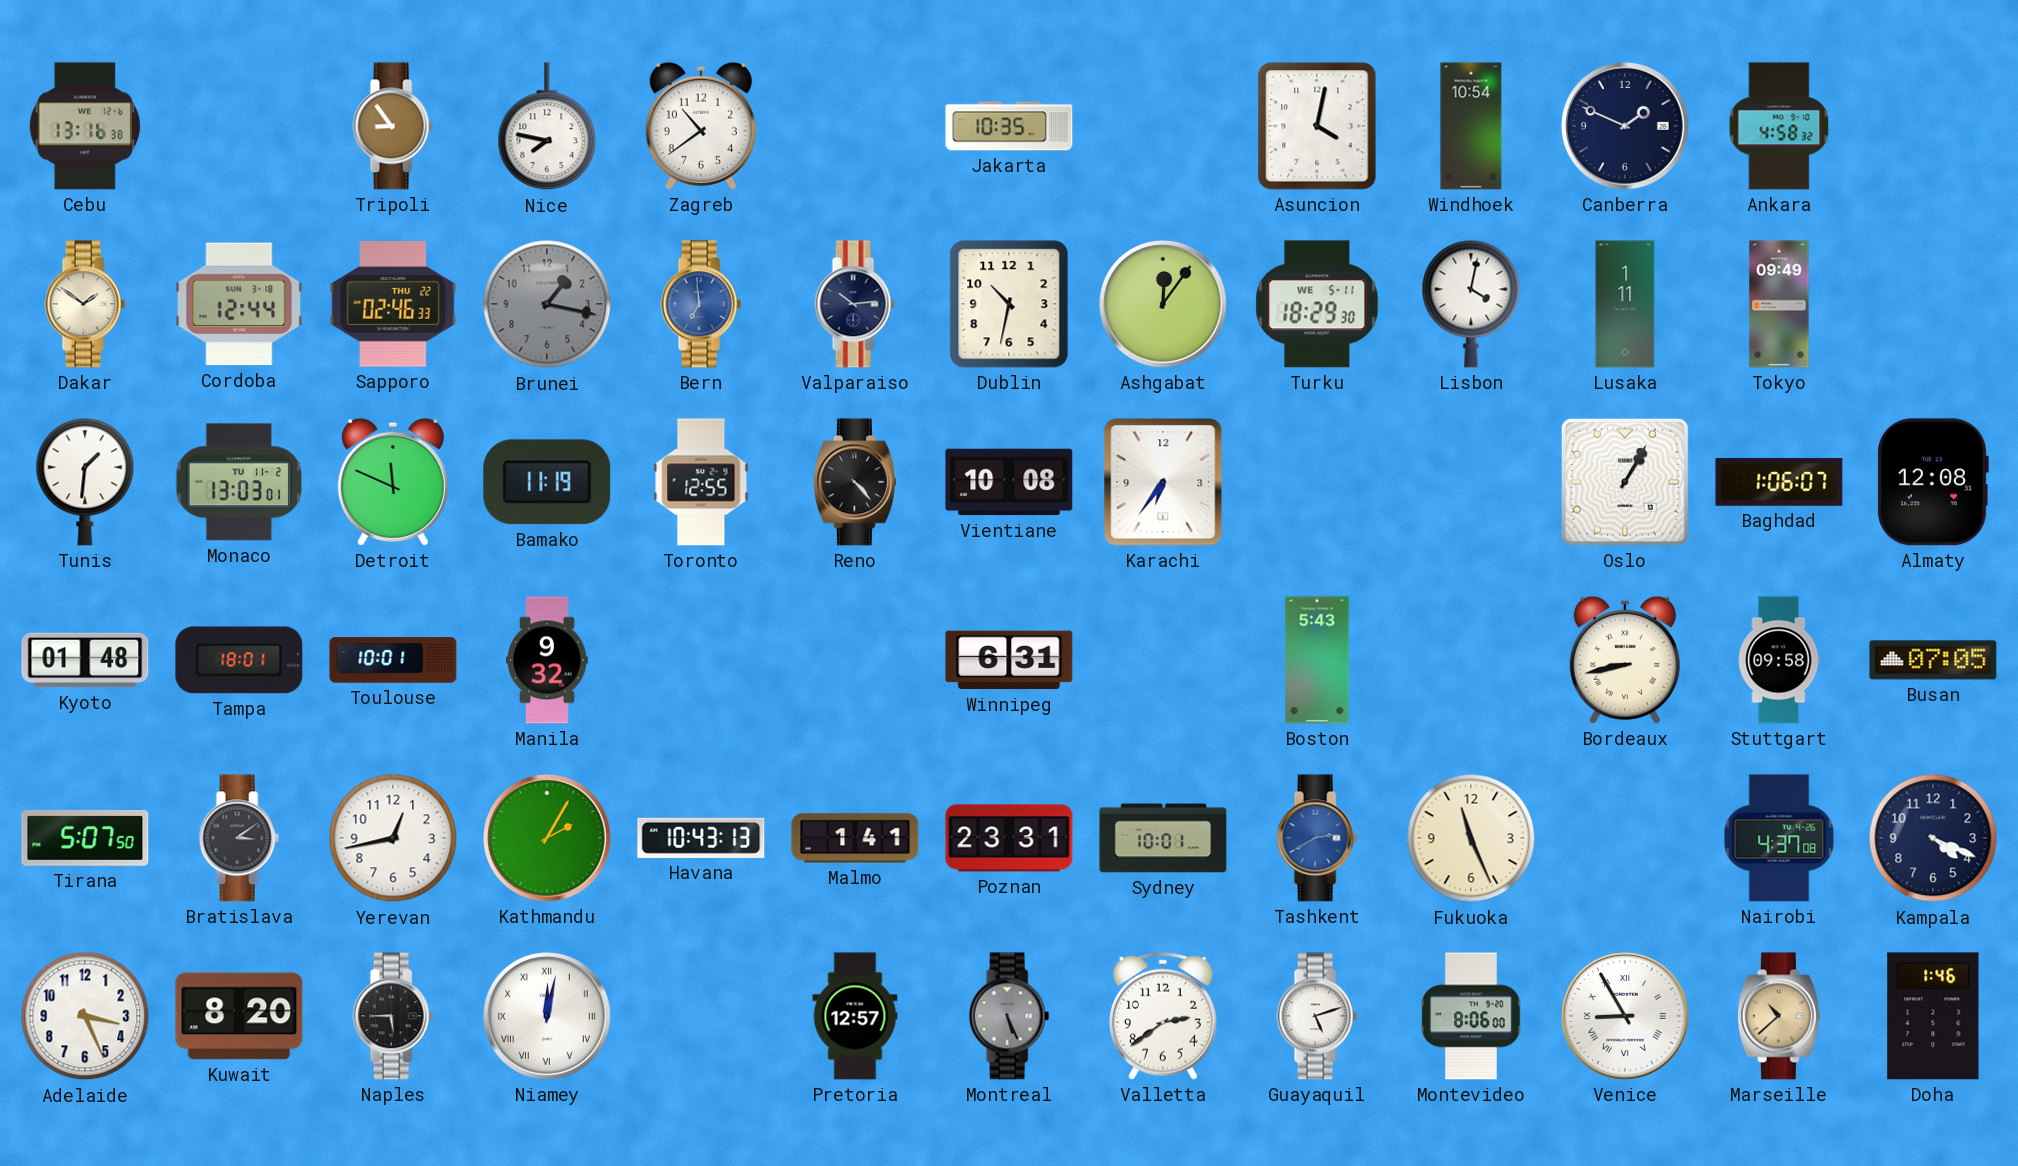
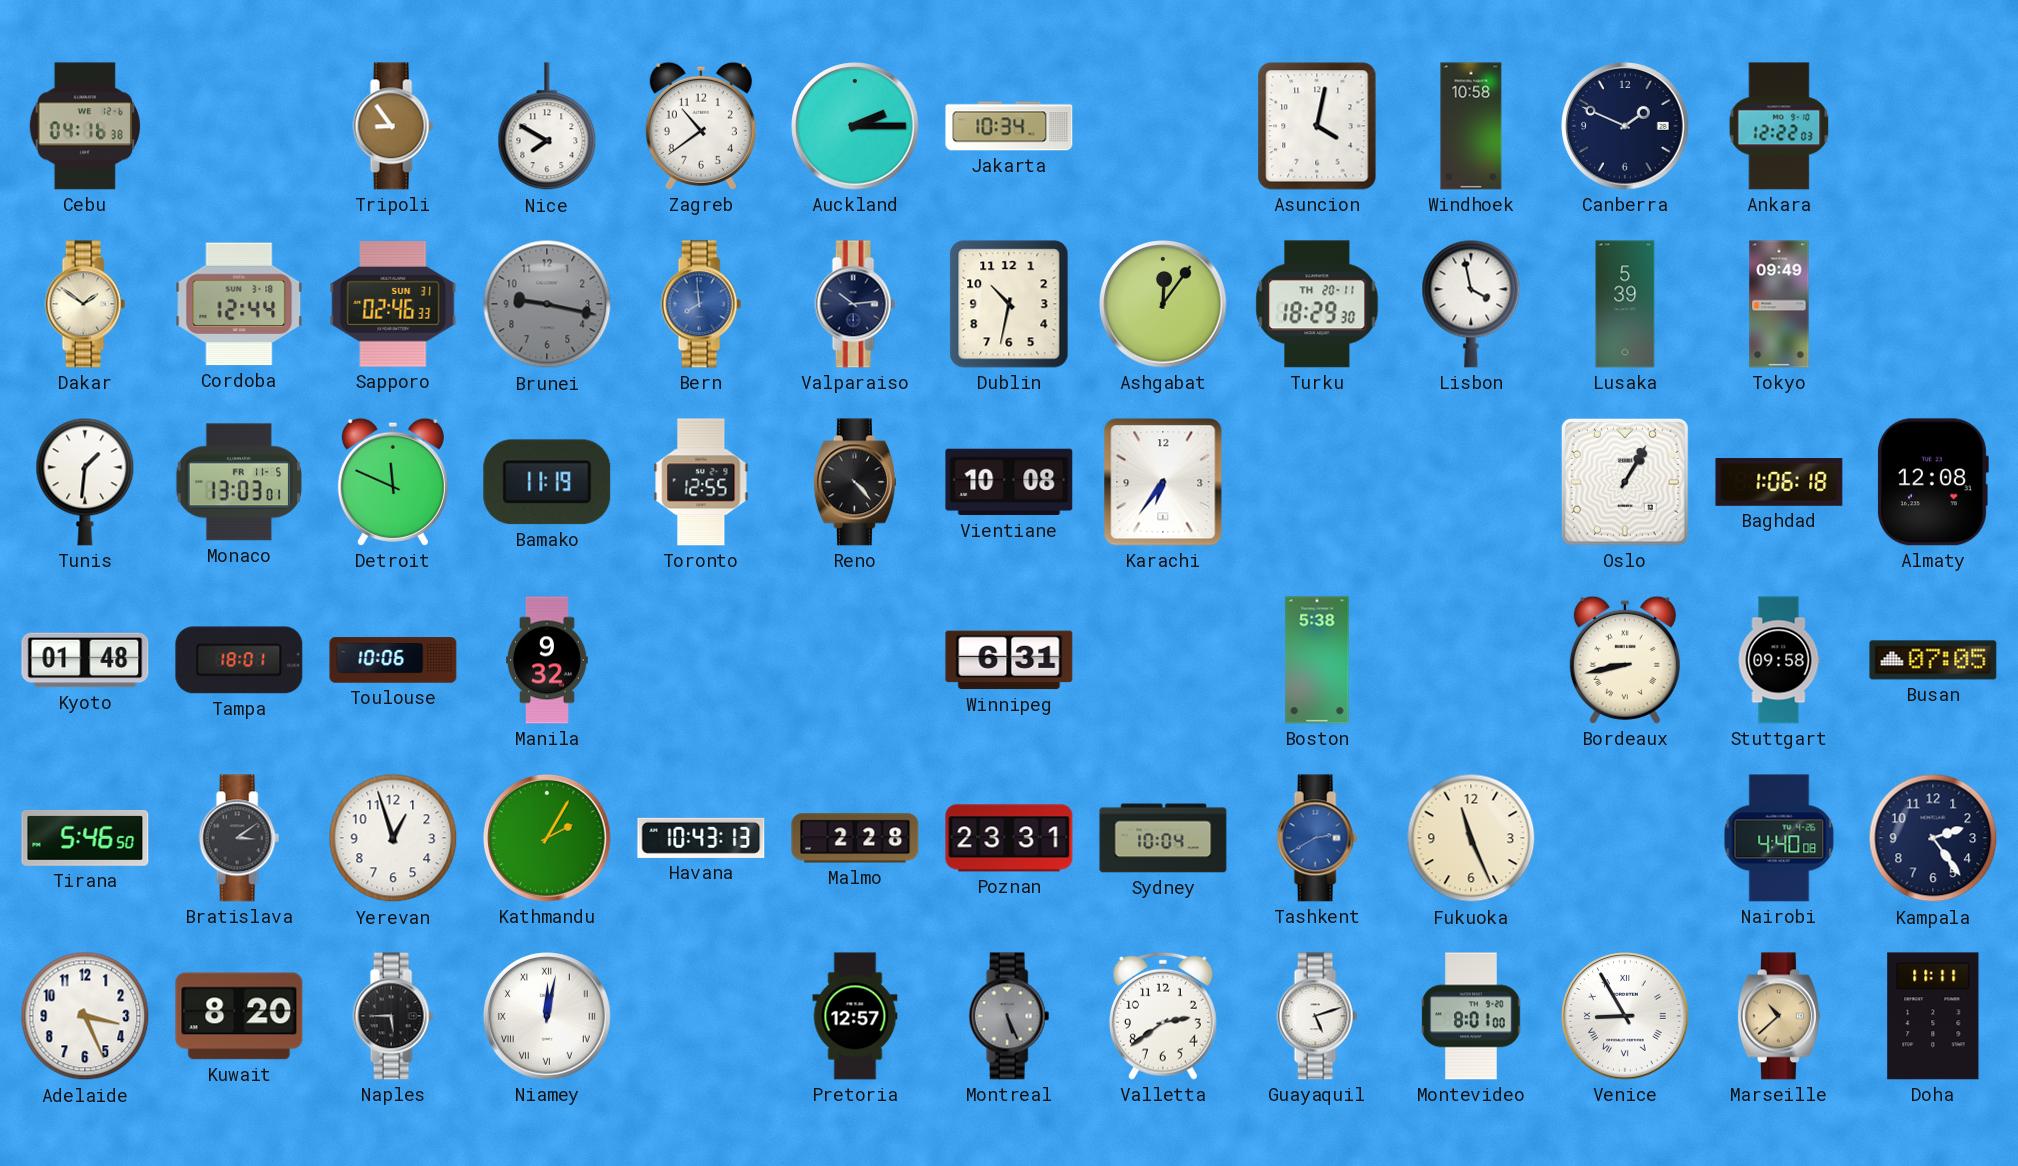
Cebu: 13:16 -> 04:16 (85, 126)
Nice: 7:47 -> 7:50 (547, 127)
Auckland: none -> 2:15 (855, 126)
Jakarta: 10:35 -> 10:34 (1009, 126)
Windhoek: 10:54 -> 10:58 (1471, 126)
Ankara: 4:58 -> 12:22 (1779, 126)
Sapporo date: THU 22 -> SUN 31 (393, 304)
Brunei: 1:17 -> 9:17 (547, 304)
Bern: 6:59 -> 7:59 (701, 304)
Turku date: WE 5-11 -> TH 20-11 (1317, 304)
Lisbon: 4:02 -> 3:58 (1471, 304)
Lusaka: 1:11 -> 5:39 (1625, 304)
Monaco date: TU 11-2 -> FR 11-5 (239, 482)
Baghdad: 1:06:07 -> 1:06:18 (1779, 482)
Toulouse: 10:01 -> 10:06 (393, 660)
Boston: 5:43 -> 5:38 (1317, 660)
Tirana: 5:07 -> 5:46 (85, 838)
Yerevan: 12:43 -> 12:57 (393, 838)
Malmo: 1:41 -> 2:28 (855, 838)
Sydney: 10:01 -> 10:04 (1163, 838)
Nairobi: 4:37 -> 4:40 (1779, 838)
Kampala: 4:19 -> 2:24 (1933, 838)
Montevideo: 8:06 -> 8:01 (1471, 1016)
Doha: 1:46 -> 11:11 (1933, 1016)
